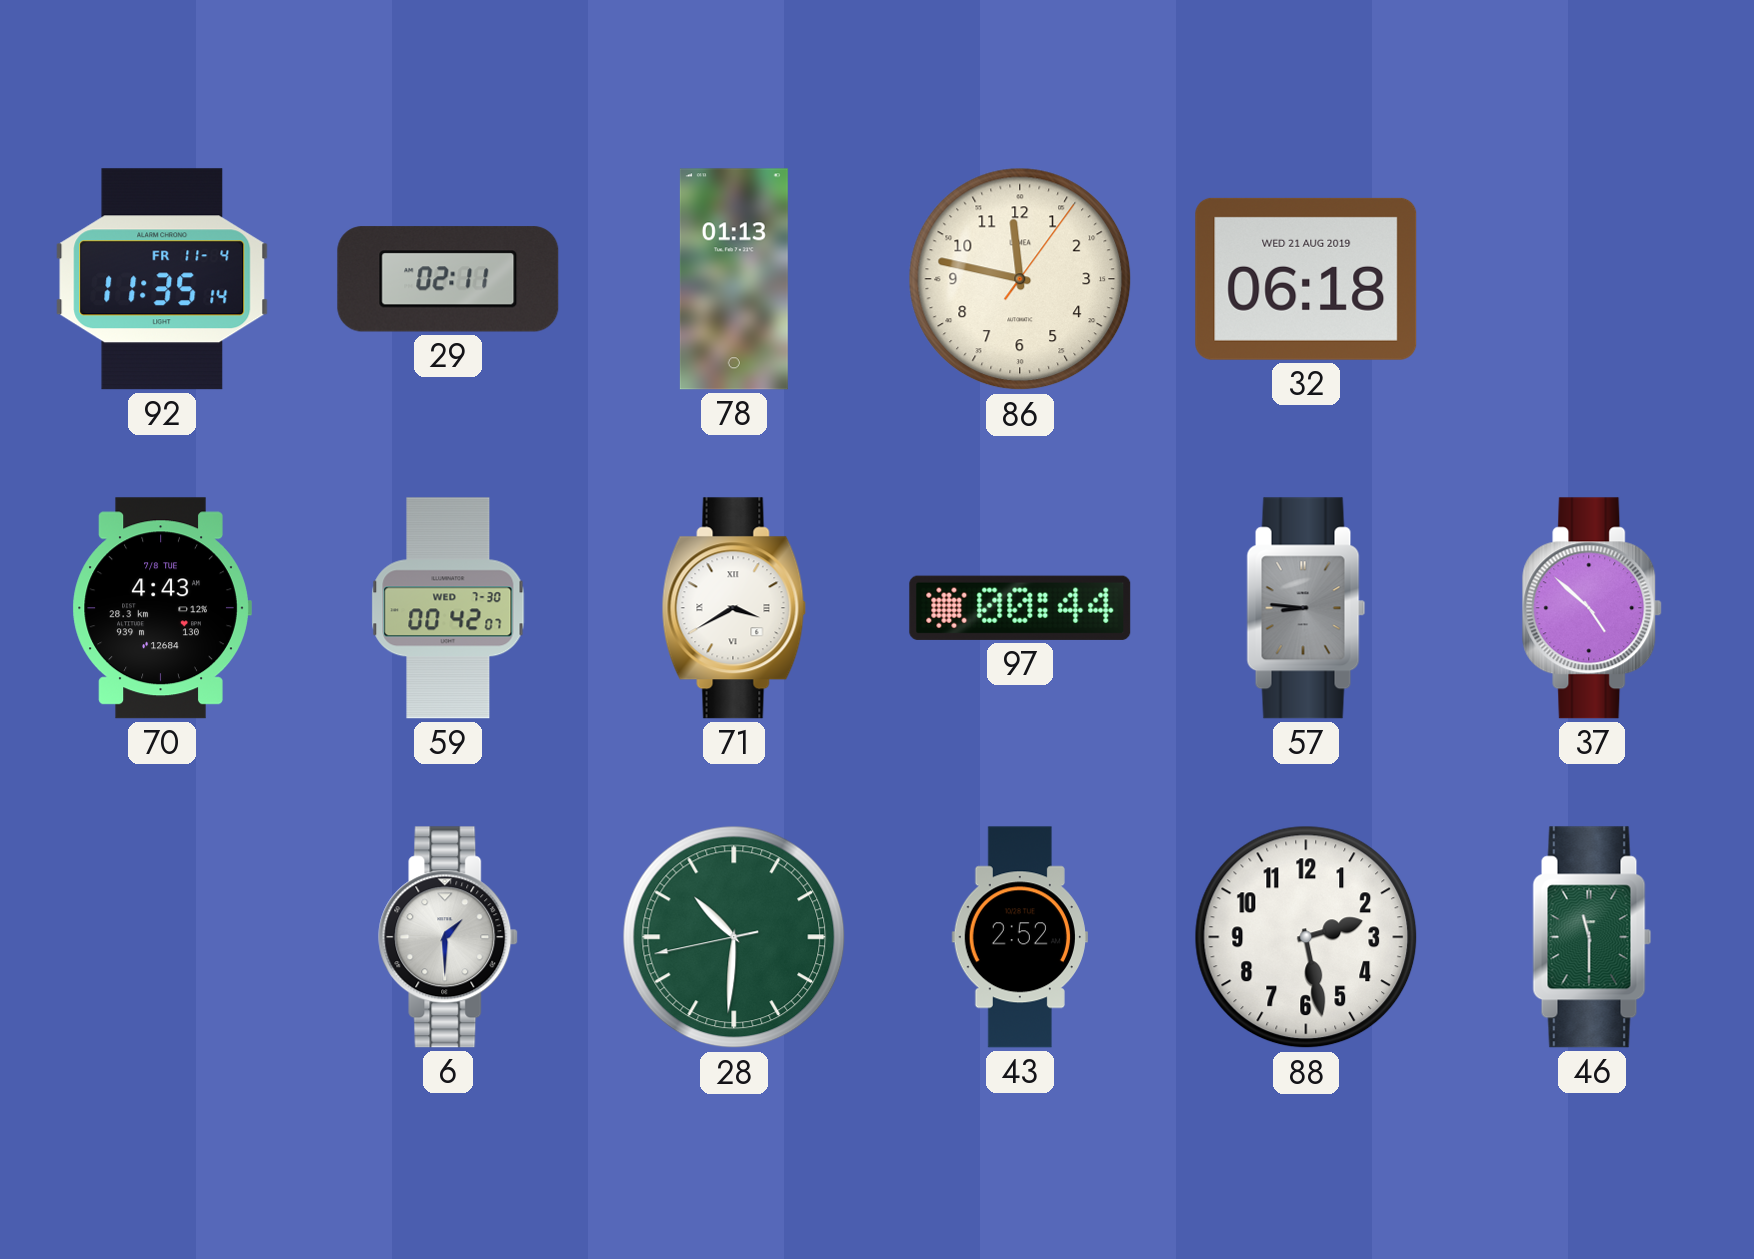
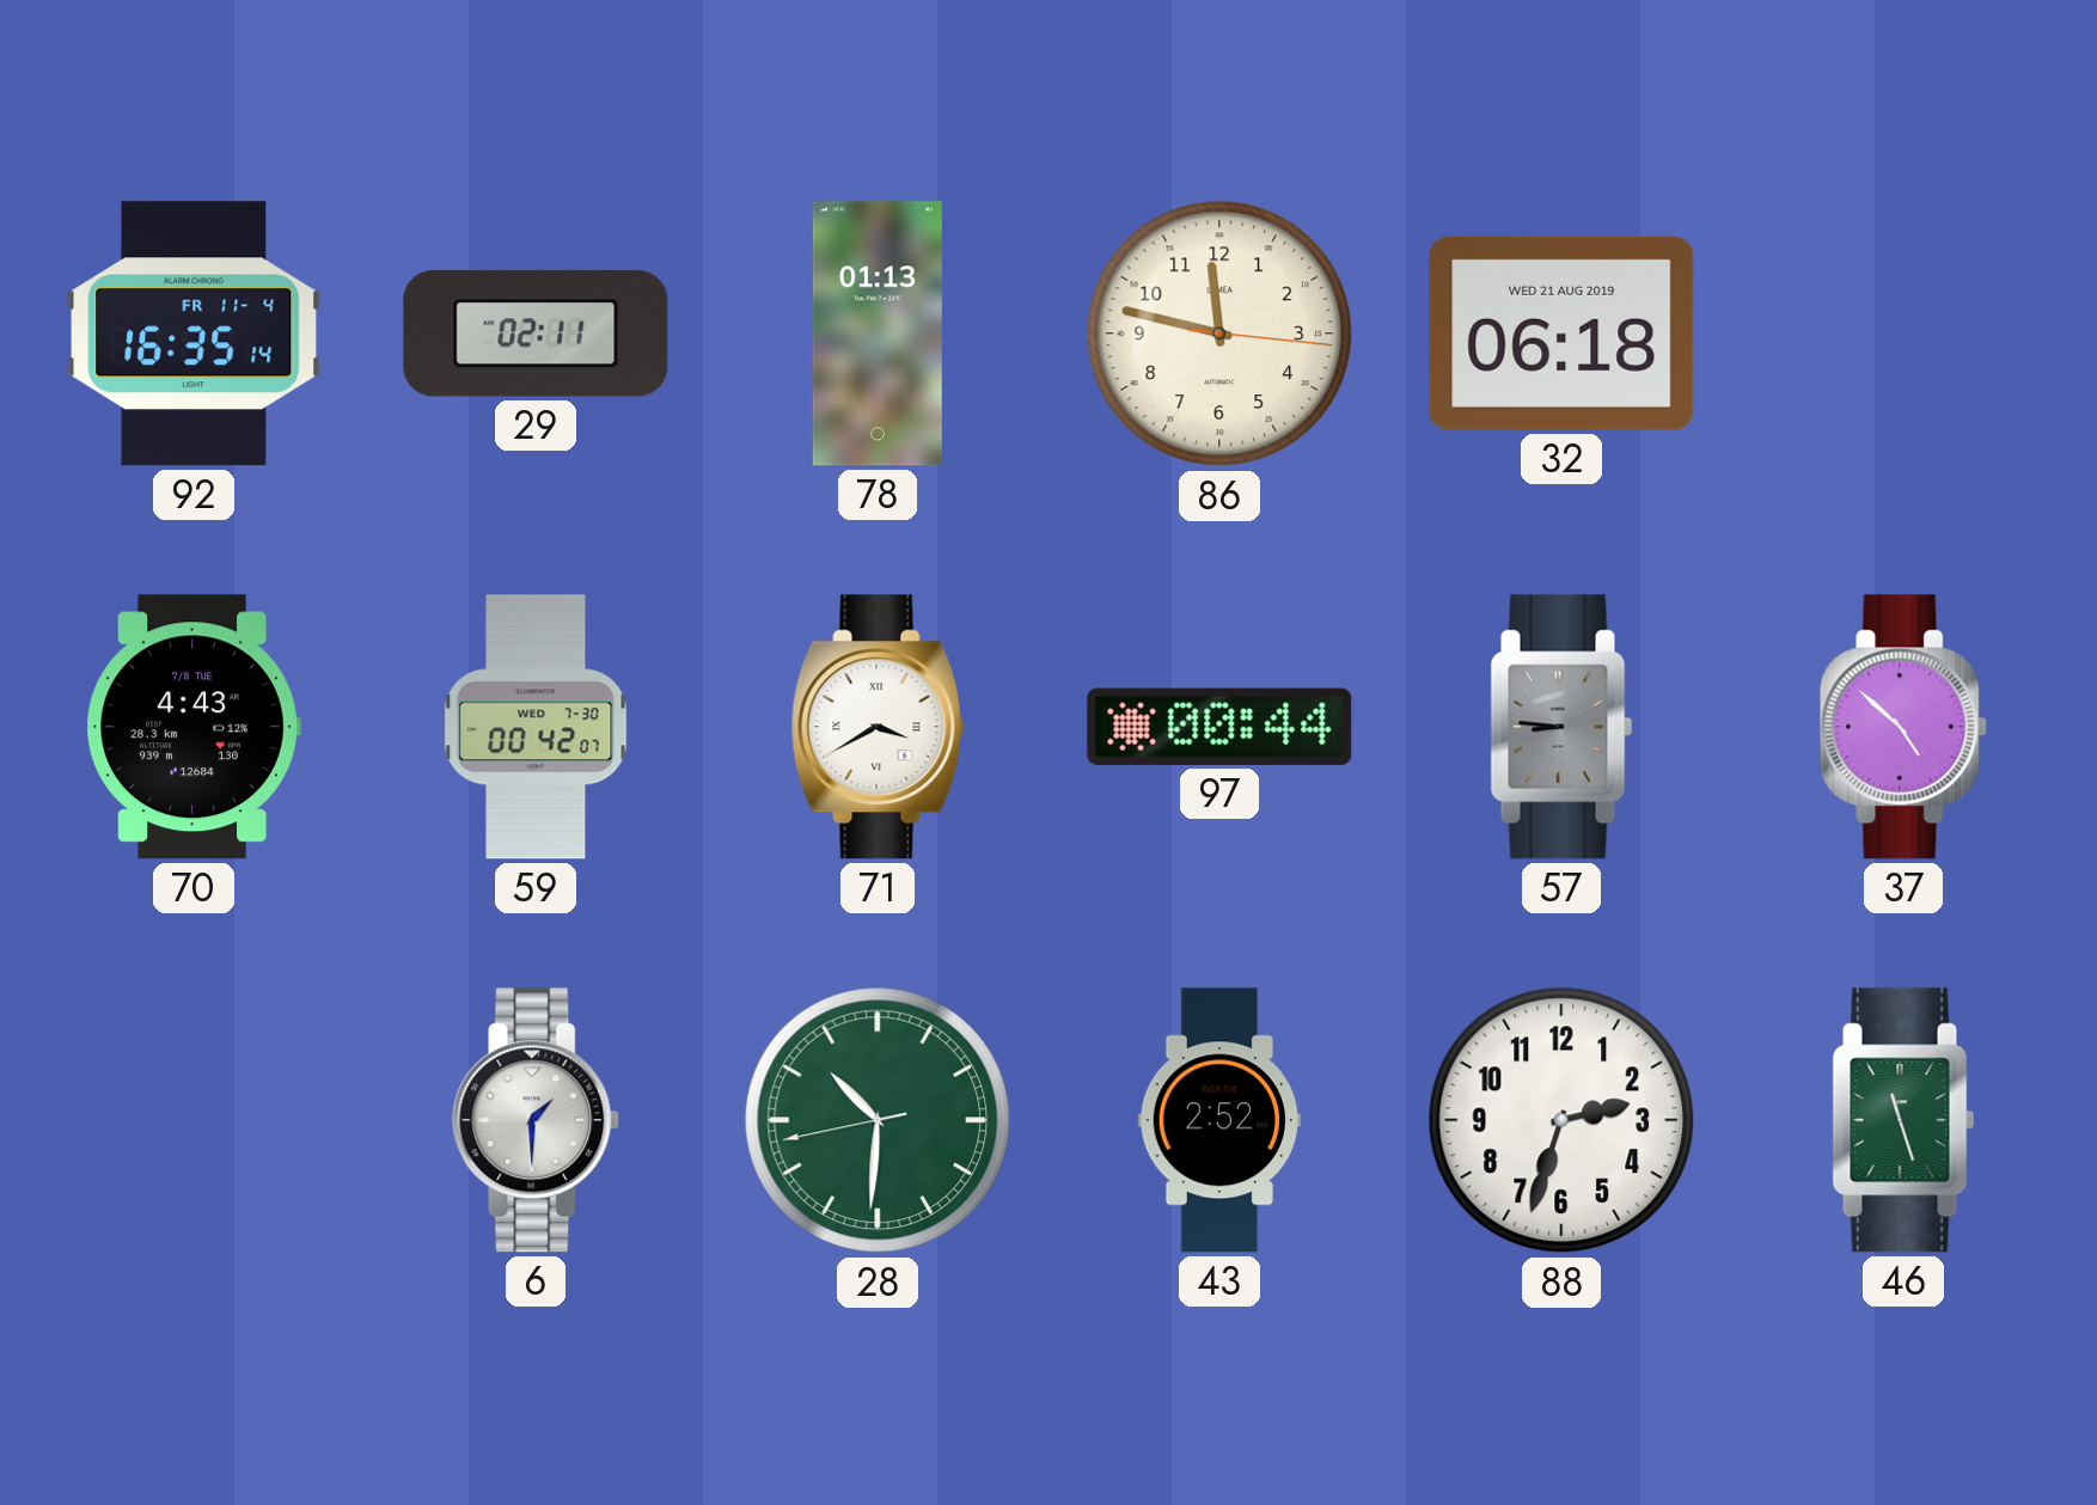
92: 11:35 -> 16:35 (194, 334)
86: 11:47:06 -> 11:47:16 (1219, 334)
88: 2:28 -> 2:33 (1561, 1120)
46: 11:30 -> 11:27 (1903, 1120)
